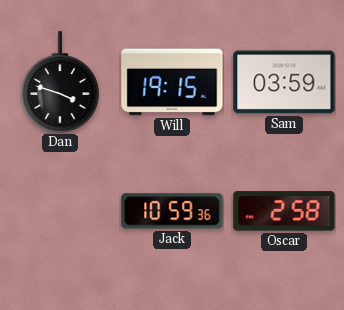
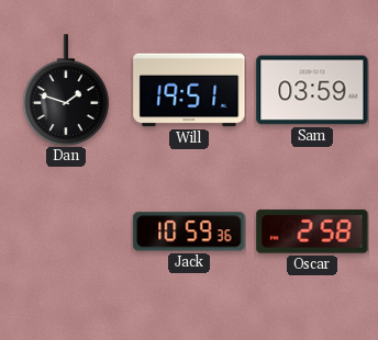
Dan: 3:48 -> 1:48 (67, 90)
Will: 19:15 -> 19:51 (189, 90)
